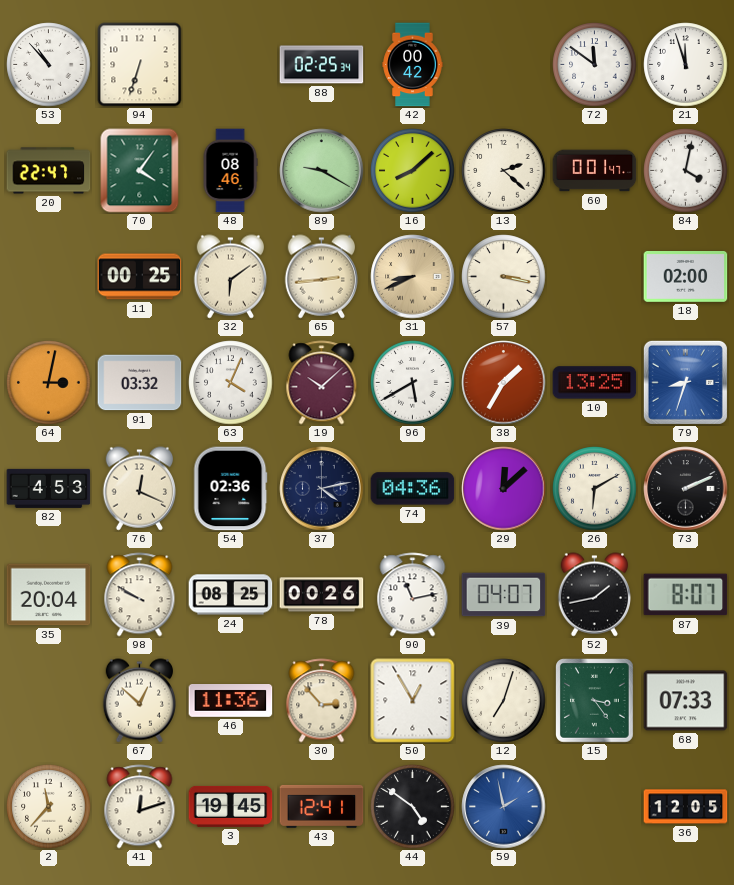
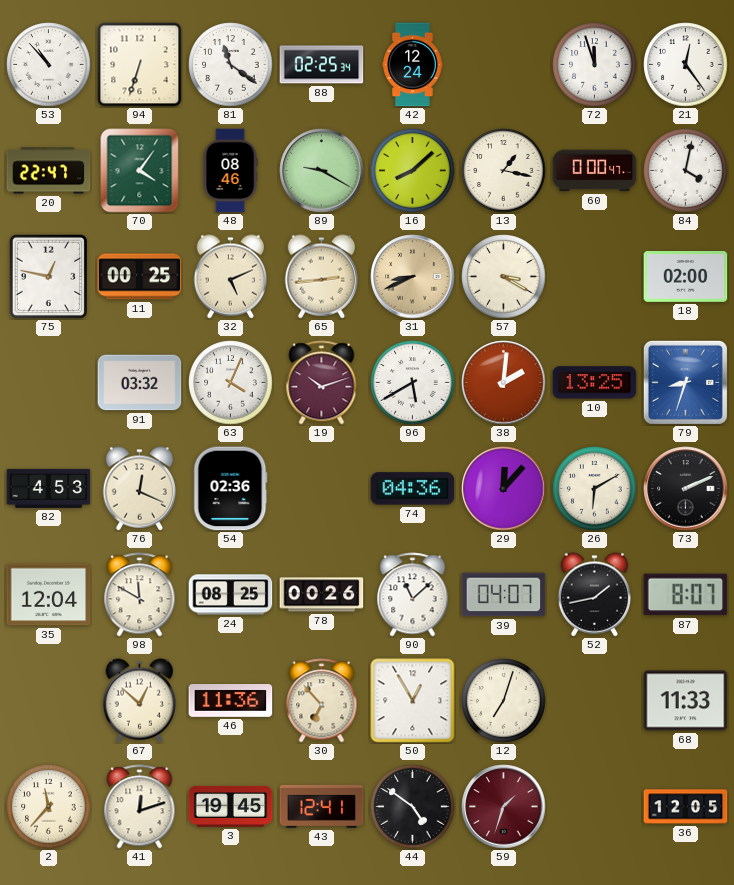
81: none -> 11:21 (231, 65)
42: 00:42 -> 12:24 (413, 65)
72: 11:51 -> 11:57 (595, 65)
21: 11:57 -> 12:24 (686, 65)
13: 2:22 -> 1:17 (504, 171)
60: 0:01 -> 0:00 (595, 171)
75: none -> 12:47 (48, 276)
32: 6:09 -> 5:11 (230, 277)
57: 3:17 -> 3:20 (504, 277)
64: 3:02 -> none (49, 383)
19: 10:08 -> 10:12 (322, 383)
38: 1:35 -> 2:01 (504, 383)
37: 4:13 -> none (322, 489)
29: 12:08 -> 12:07 (504, 489)
35: 20:04 -> 12:04 (49, 595)
98: 9:50 -> 11:50 (140, 595)
90: 11:13 -> 11:08 (413, 595)
30: 2:53 -> 6:53 (322, 701)
15: 3:24 -> none (595, 701)
68: 07:33 -> 11:33 (686, 701)
59: 1:58 -> 1:33 (504, 807)
59 dial: blue -> burgundy (504, 807)
